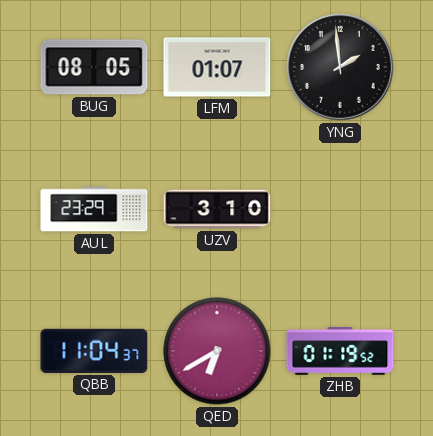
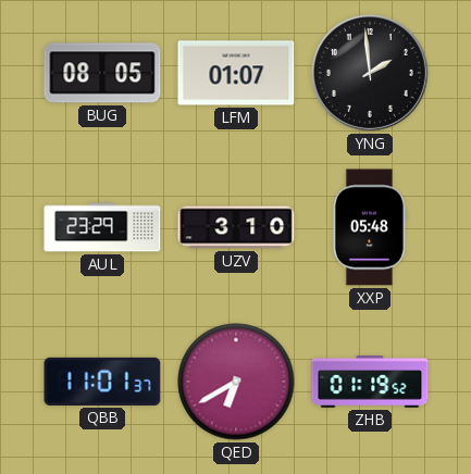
XXP: none -> 05:48 (370, 227)
QBB: 11:04 -> 11:01 (102, 382)
